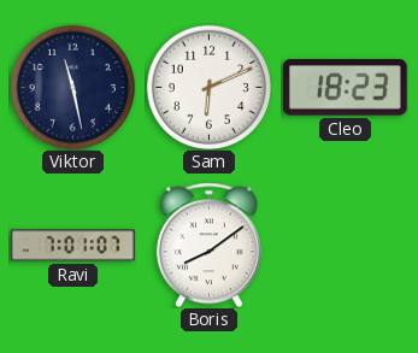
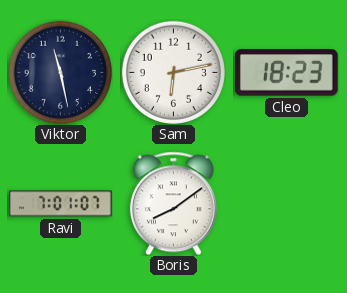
Sam: 6:11 -> 6:13 (173, 72)
